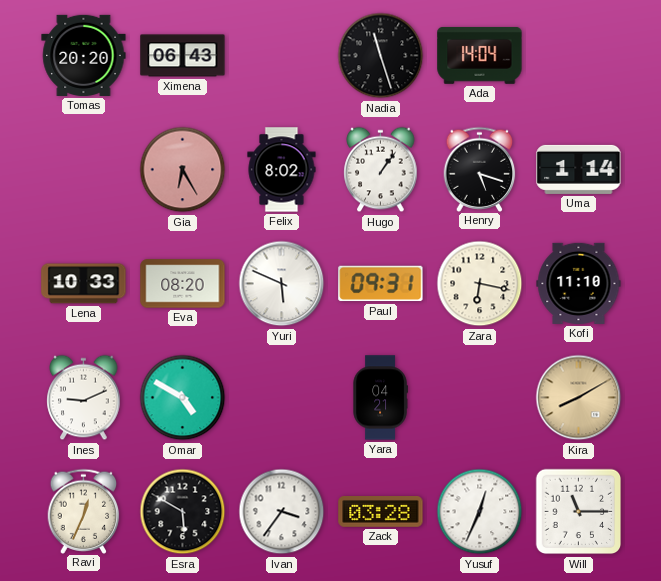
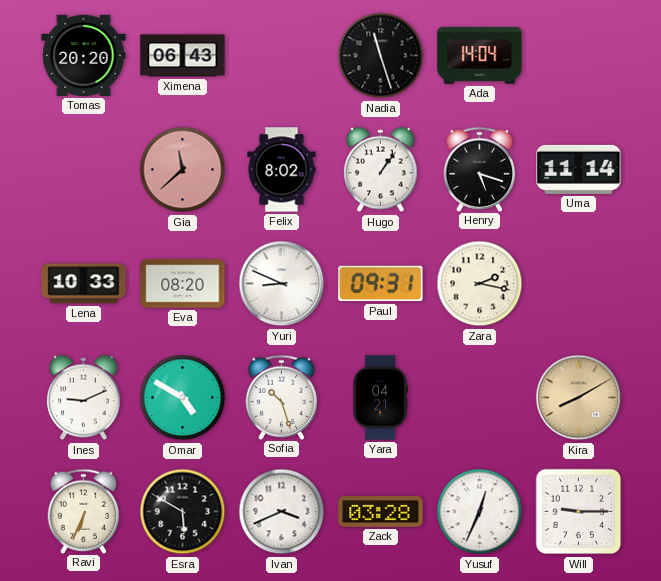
Gia: 6:25 -> 11:38 (183, 170)
Uma: 1:14 -> 11:14 (579, 169)
Yuri: 5:49 -> 8:49 (282, 284)
Zara: 6:17 -> 2:17 (480, 284)
Kofi: 11:10 -> none (579, 283)
Sofia: none -> 10:27 (282, 397)
Ravi: 12:34 -> 6:34 (84, 511)
Ivan: 3:36 -> 3:41 (282, 512)
Will: 11:15 -> 9:15 (579, 512)
